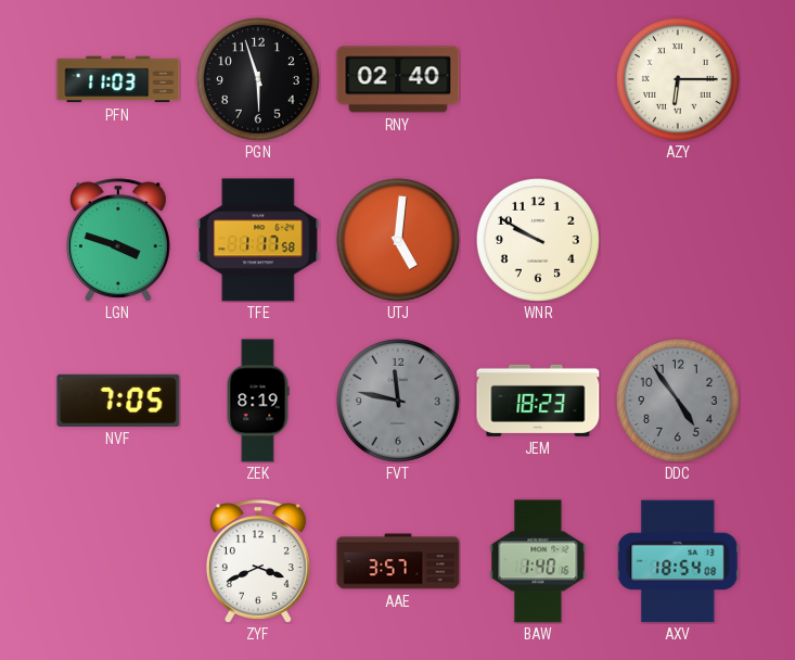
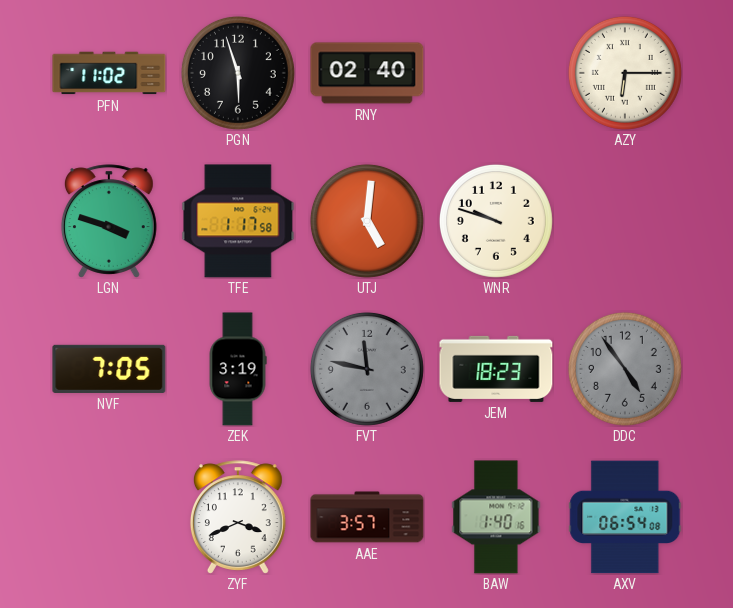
PFN: 11:03 -> 11:02 (109, 73)
WNR: 9:50 -> 9:48 (496, 221)
ZEK: 8:19 -> 3:19 (238, 369)
AXV: 18:54 -> 06:54 (625, 517)
